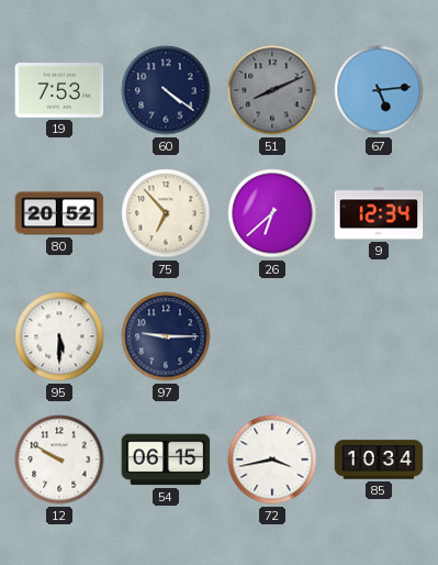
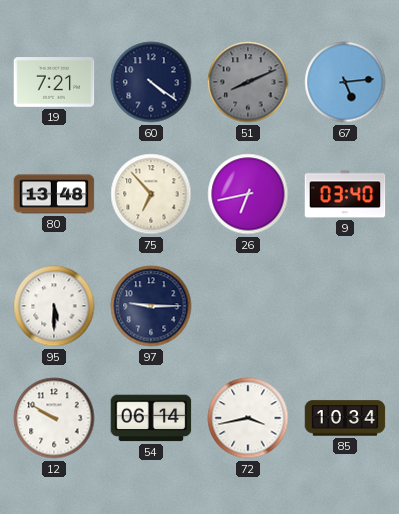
19: 7:53 -> 7:21 (54, 82)
80: 20:52 -> 13:48 (54, 194)
26: 6:38 -> 6:43 (248, 194)
9: 12:34 -> 03:40 (345, 194)
54: 06:15 -> 06:14 (151, 418)
